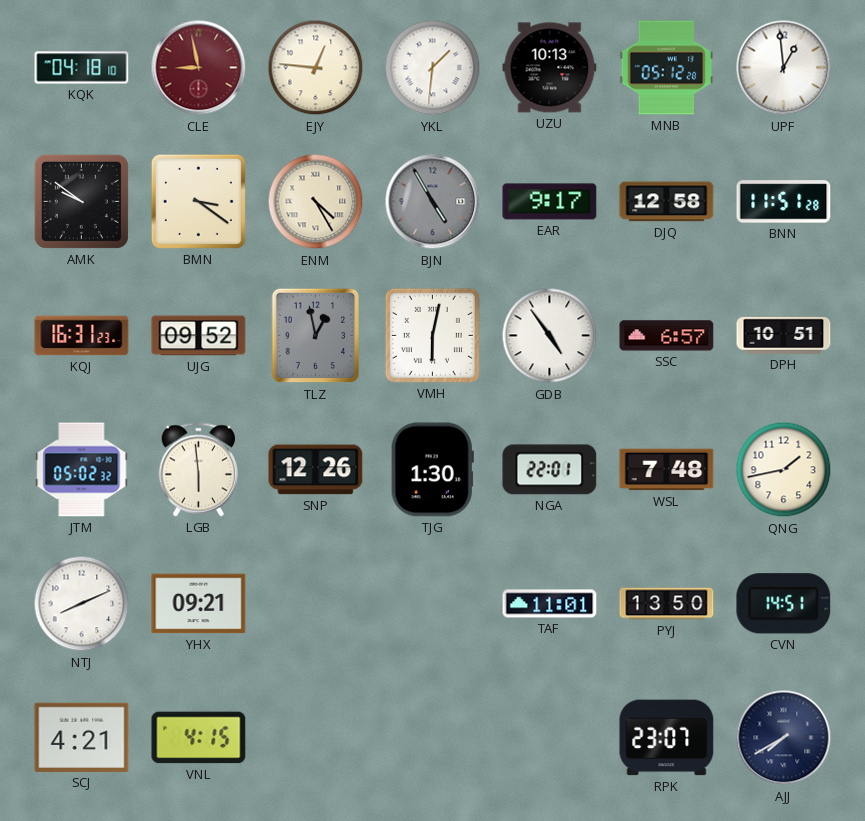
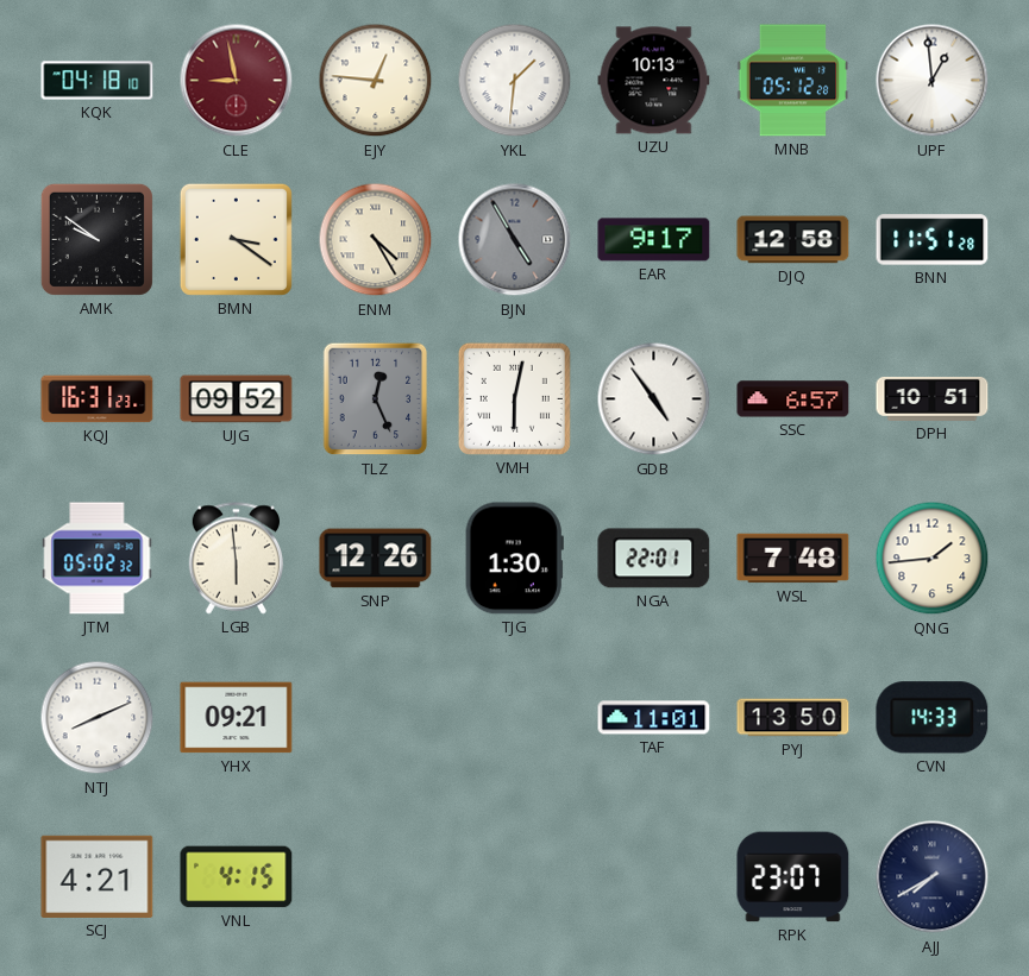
TLZ: 12:58 -> 12:26 (376, 399)
QNG: 1:43 -> 1:44 (933, 559)
CVN: 14:51 -> 14:33 (933, 718)
